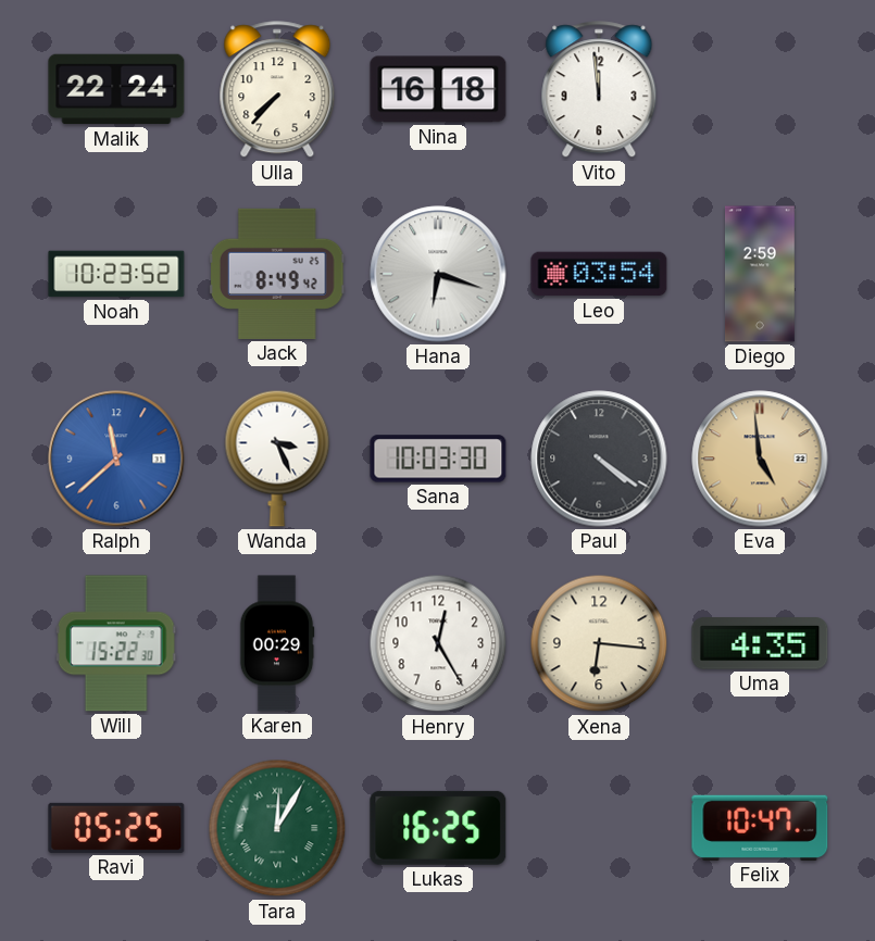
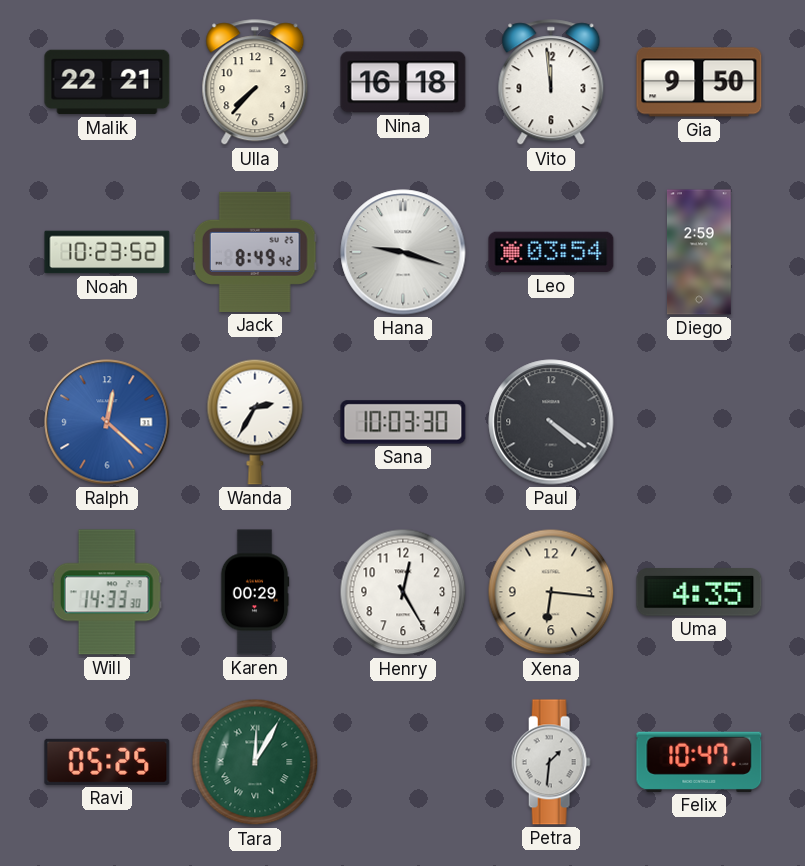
Malik: 22:24 -> 22:21 (107, 82)
Gia: none -> 9:50 (699, 82)
Hana: 6:18 -> 9:18 (403, 252)
Ralph: 11:38 -> 12:22 (107, 422)
Wanda: 3:26 -> 2:35 (255, 422)
Eva: 4:59 -> none (760, 459)
Will: 15:22 -> 14:33 (107, 592)
Lukas: 16:25 -> none (438, 828)
Petra: none -> 1:31 (551, 762)
